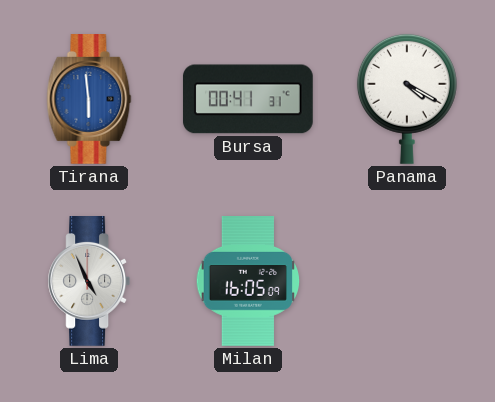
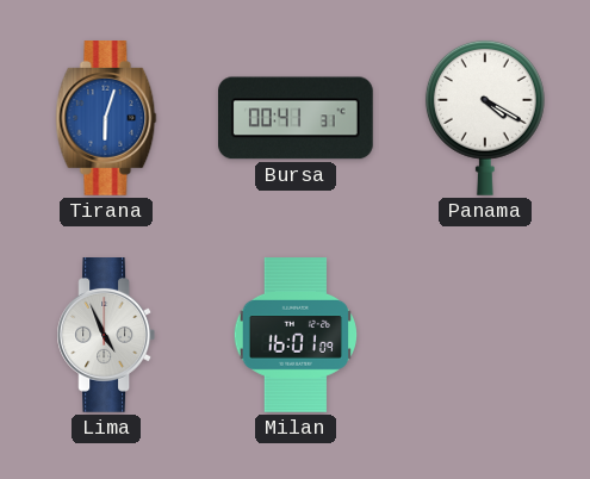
Tirana: 5:59 -> 6:03 (106, 119)
Milan: 16:05 -> 16:01 (296, 336)
